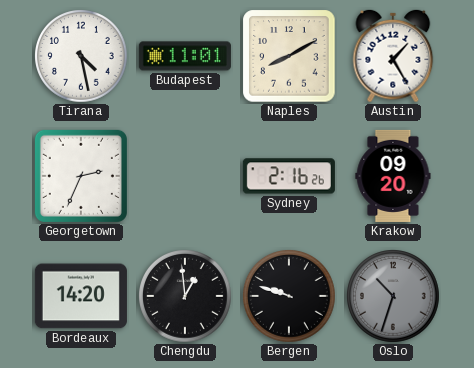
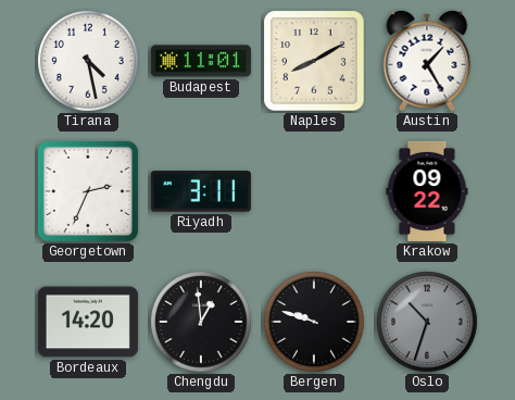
Riyadh: none -> 3:11 (201, 191)
Sydney: 2:16 -> none (289, 176)
Krakow: 09:20 -> 09:22 (427, 191)
